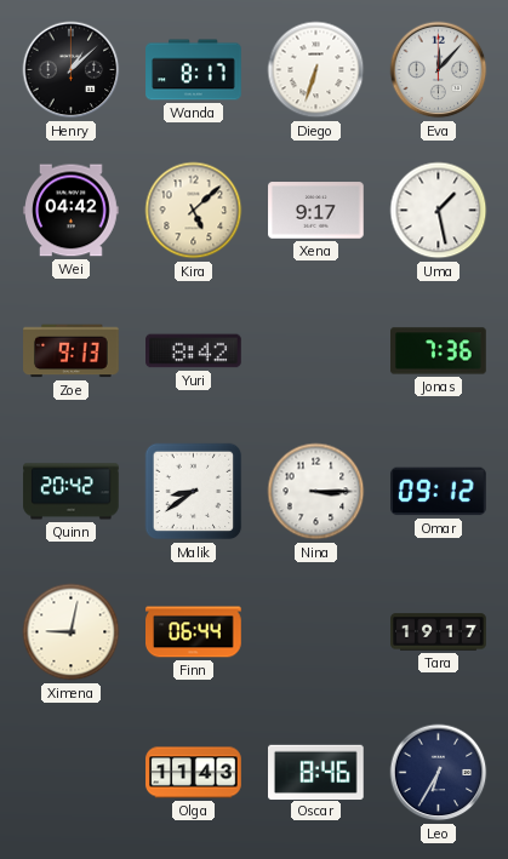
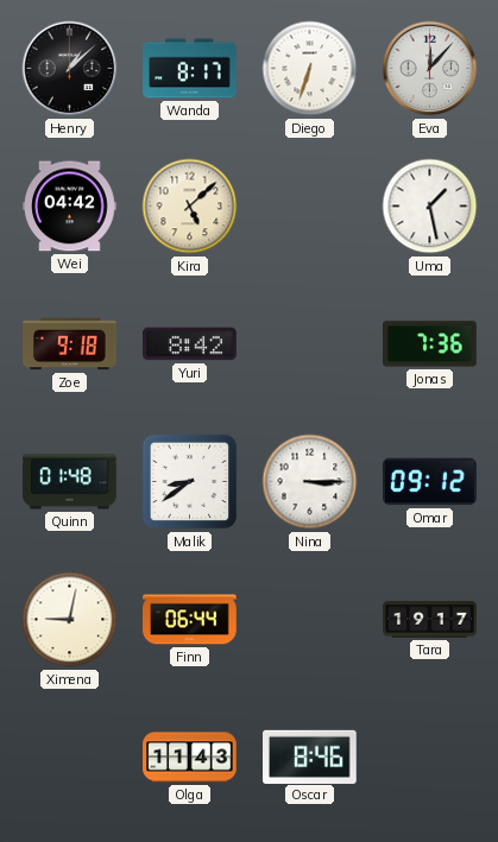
Xena: 9:17 -> none (316, 211)
Zoe: 9:13 -> 9:18 (70, 344)
Quinn: 20:42 -> 01:48 (70, 482)
Leo: 6:35 -> none (439, 773)
